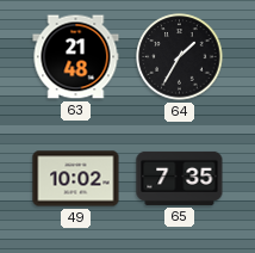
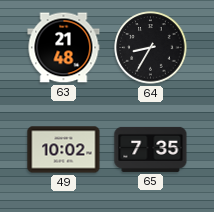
64: 1:35 -> 8:35 (151, 48)
